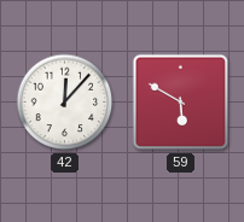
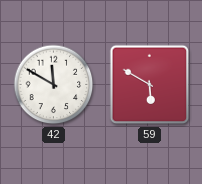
42: 12:07 -> 11:50 (54, 85)
